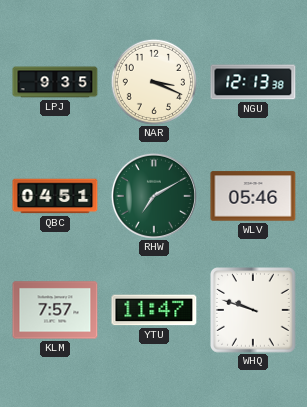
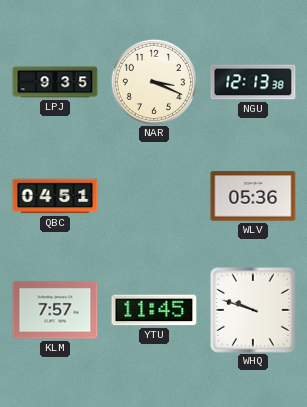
RHW: 7:10 -> none (154, 196)
WLV: 05:46 -> 05:36 (253, 196)
YTU: 11:47 -> 11:45 (154, 310)
